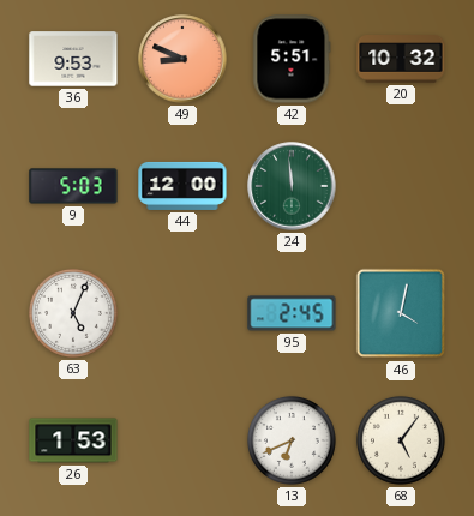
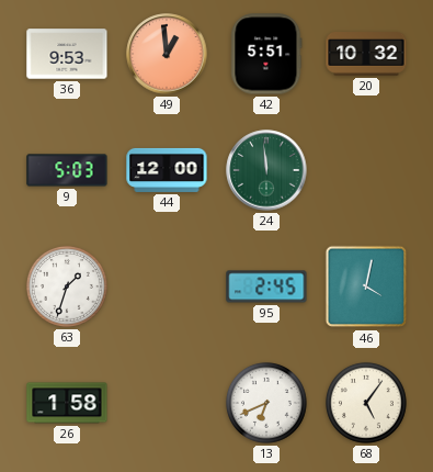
49: 8:49 -> 12:59 (167, 54)
63: 5:04 -> 1:33 (67, 286)
26: 1:53 -> 1:58 (67, 403)
